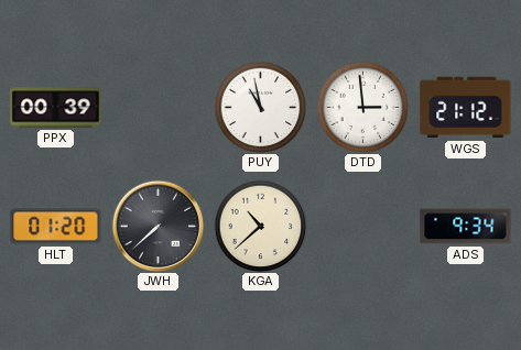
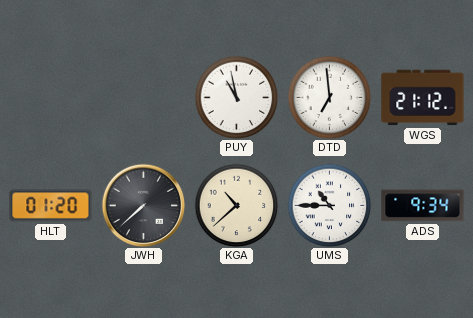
PPX: 00:39 -> none (56, 108)
DTD: 2:59 -> 6:59 (329, 97)
UMS: none -> 10:45 (329, 205)
